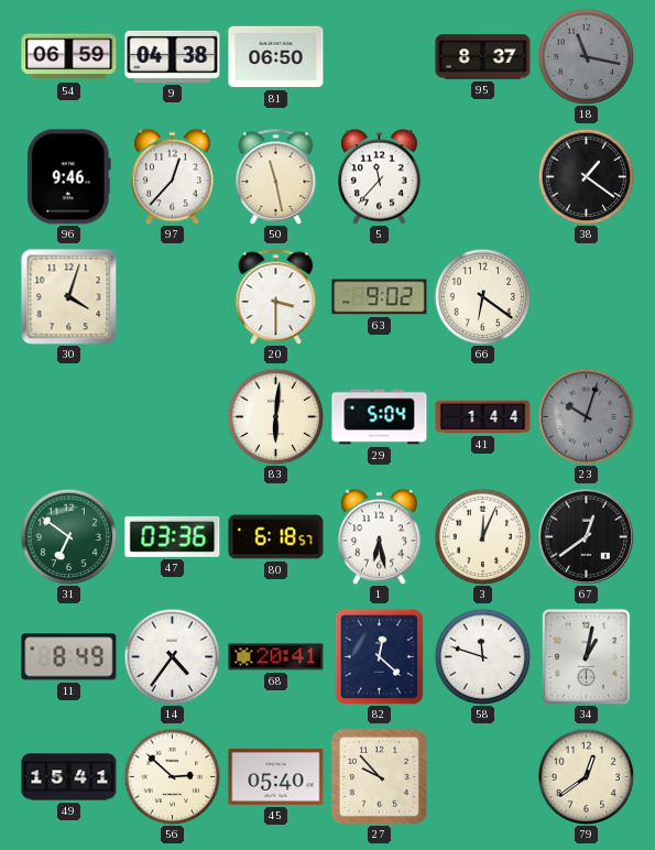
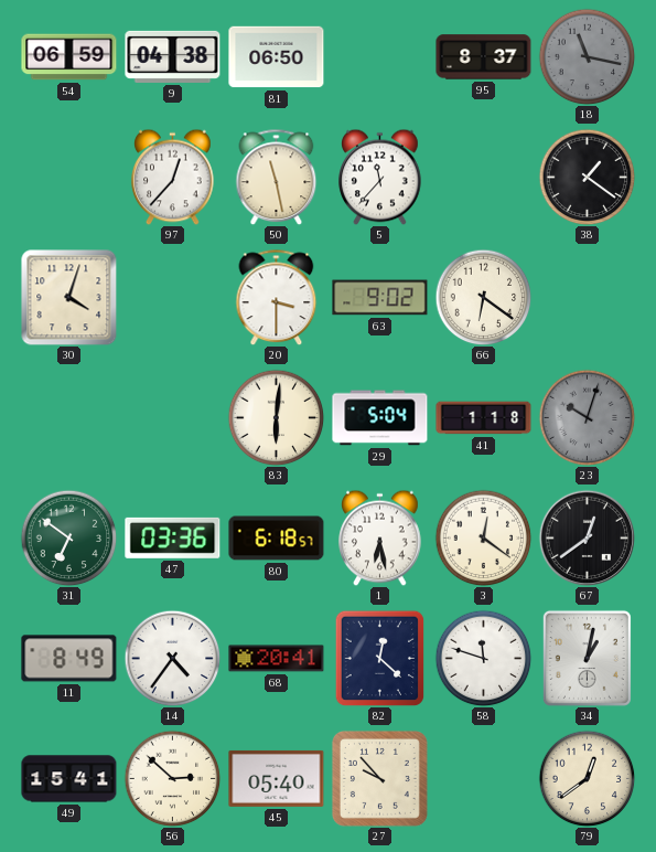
96: 9:46 -> none (68, 177)
41: 1:44 -> 1:18 (484, 418)
3: 12:04 -> 12:21 (483, 537)
